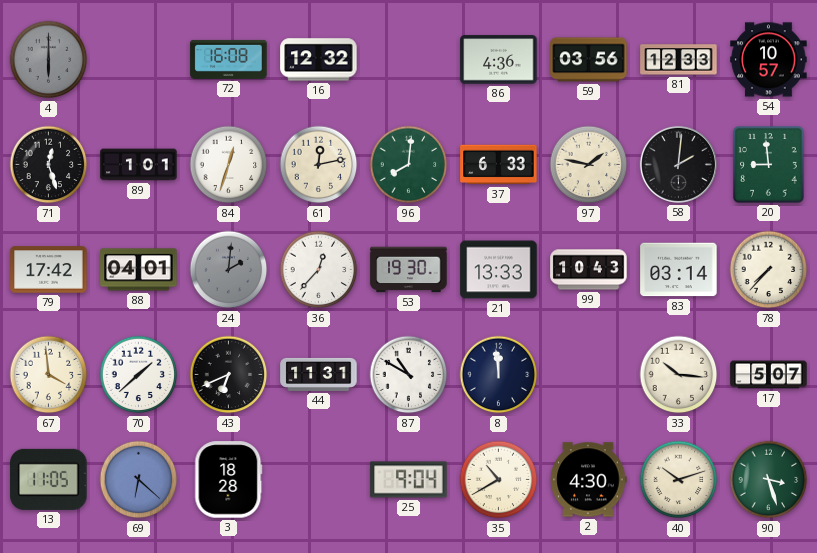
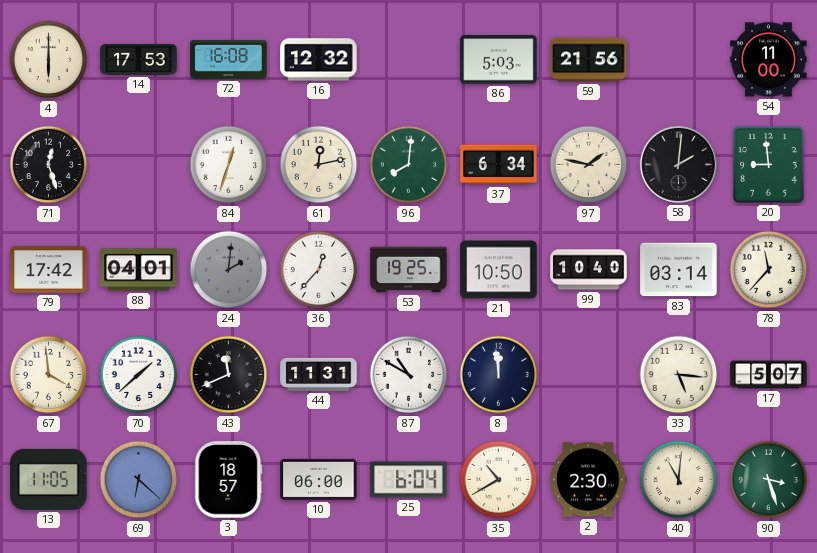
4 dial: grey -> cream (49, 60)
14: none -> 17:53 (139, 60)
86: 4:36 -> 5:03 (499, 60)
59: 03:56 -> 21:56 (589, 60)
81: 12:33 -> none (679, 60)
54: 10:57 -> 11:00 (769, 60)
89: 1:01 -> none (139, 165)
37: 6:33 -> 6:34 (499, 165)
53: 19:30 -> 19:25 (409, 270)
21: 13:33 -> 10:50 (499, 270)
99: 10:43 -> 10:40 (589, 270)
78: 7:37 -> 11:37 (769, 270)
43: 6:41 -> 11:41 (229, 375)
33: 10:16 -> 5:16 (679, 375)
3: 18:28 -> 18:57 (229, 480)
10: none -> 06:00 (319, 479)
25: 9:04 -> 6:04 (409, 480)
2: 4:30 -> 2:30 (589, 480)
40: 10:12 -> 11:01 (679, 480)
